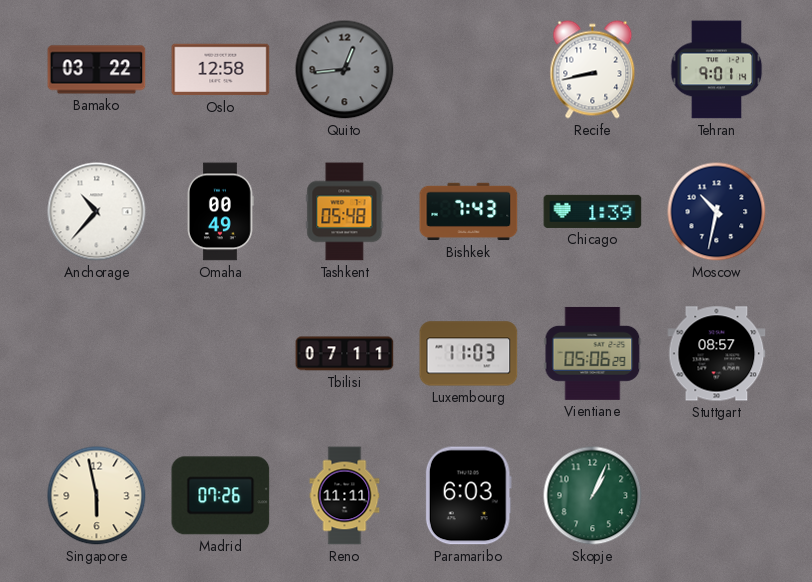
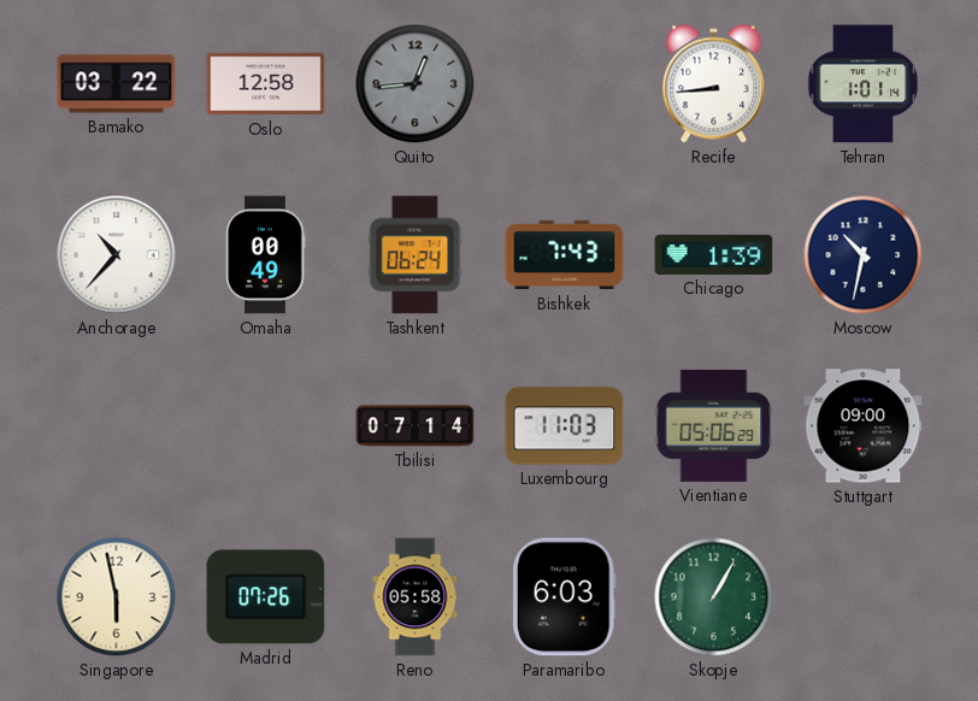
Recife: 8:43 -> 8:44 (714, 84)
Tehran: 9:01 -> 1:01 (864, 84)
Tashkent: 05:48 -> 06:24 (416, 255)
Tbilisi: 07:11 -> 07:14 (416, 426)
Stuttgart: 08:57 -> 09:00 (864, 426)
Reno: 11:11 -> 05:58 (416, 597)
Skopje: 1:04 -> 1:05 (714, 597)
